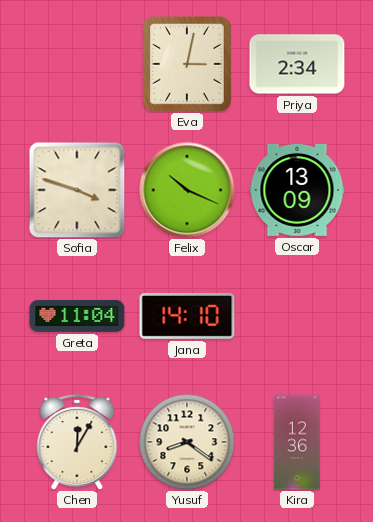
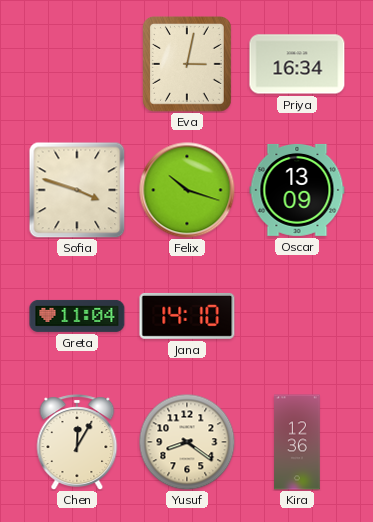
Priya: 2:34 -> 16:34 (297, 64)
Felix: 10:19 -> 10:18 (187, 190)
